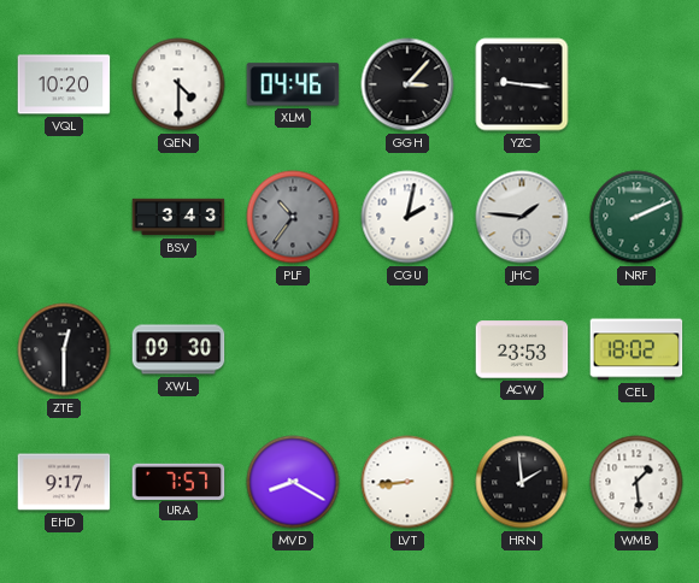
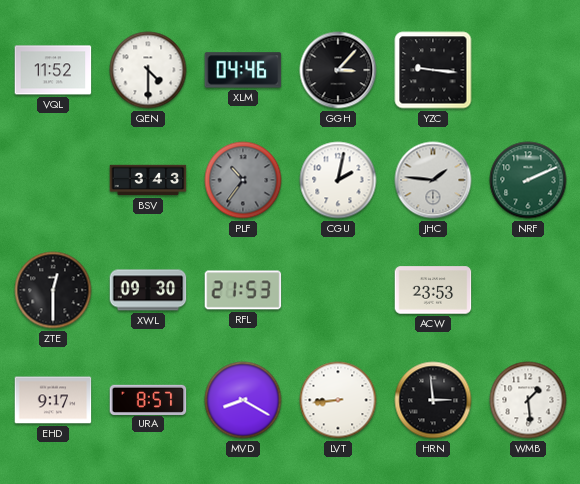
VQL: 10:20 -> 11:52 (53, 70)
RFL: none -> 21:53 (243, 290)
CEL: 18:02 -> none (636, 349)
URA: 7:57 -> 8:57 (148, 399)
HRN: 1:59 -> 2:59 (433, 400)
